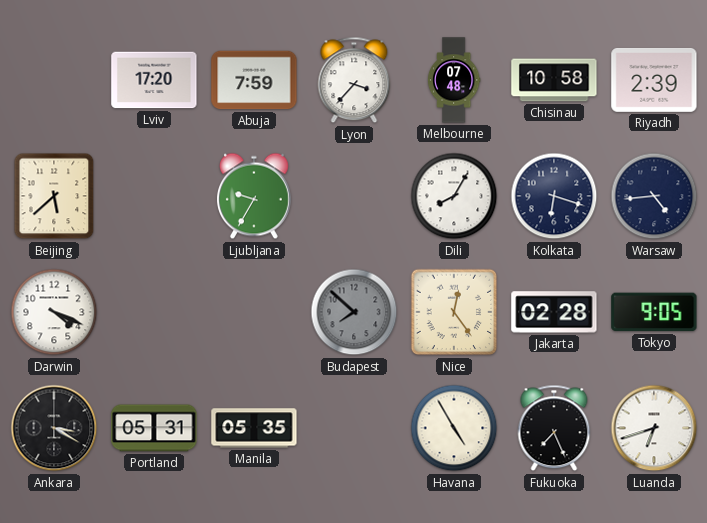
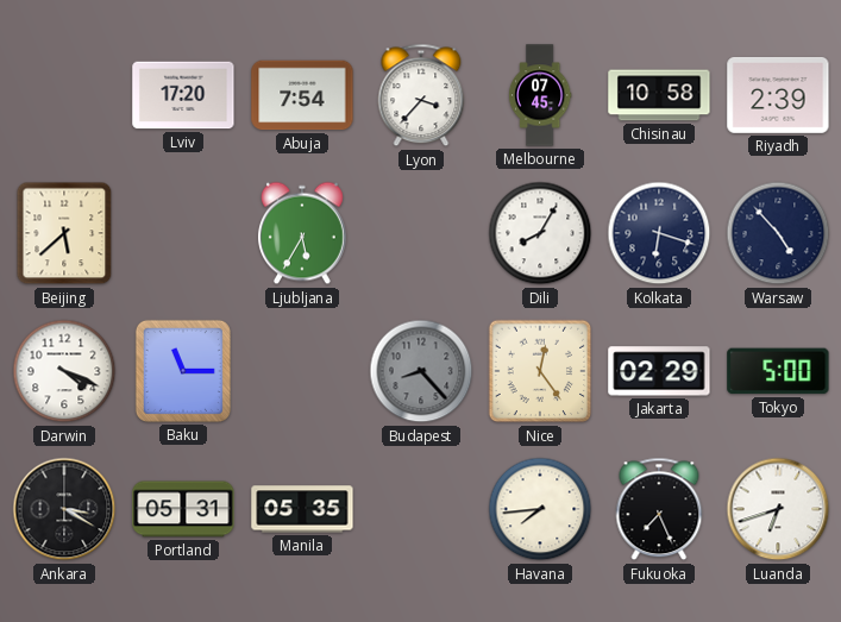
Abuja: 7:59 -> 7:54 (302, 95)
Melbourne: 07:48 -> 07:45 (540, 95)
Ljubljana: 9:35 -> 5:35 (302, 233)
Warsaw: 4:44 -> 4:53 (778, 233)
Baku: none -> 11:15 (183, 371)
Budapest: 7:52 -> 8:23 (421, 371)
Jakarta: 02:28 -> 02:29 (659, 371)
Tokyo: 9:05 -> 5:00 (778, 371)
Havana: 4:55 -> 7:44 (540, 509)
